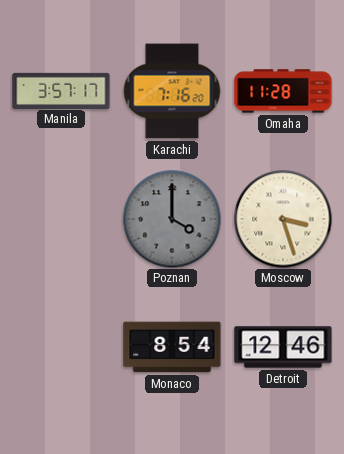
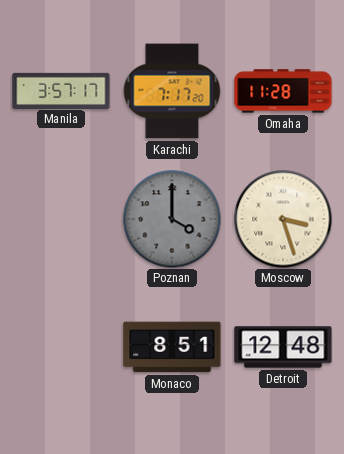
Karachi: 7:16 -> 7:17 (172, 91)
Monaco: 8:54 -> 8:51 (172, 347)
Detroit: 12:46 -> 12:48 (283, 347)
